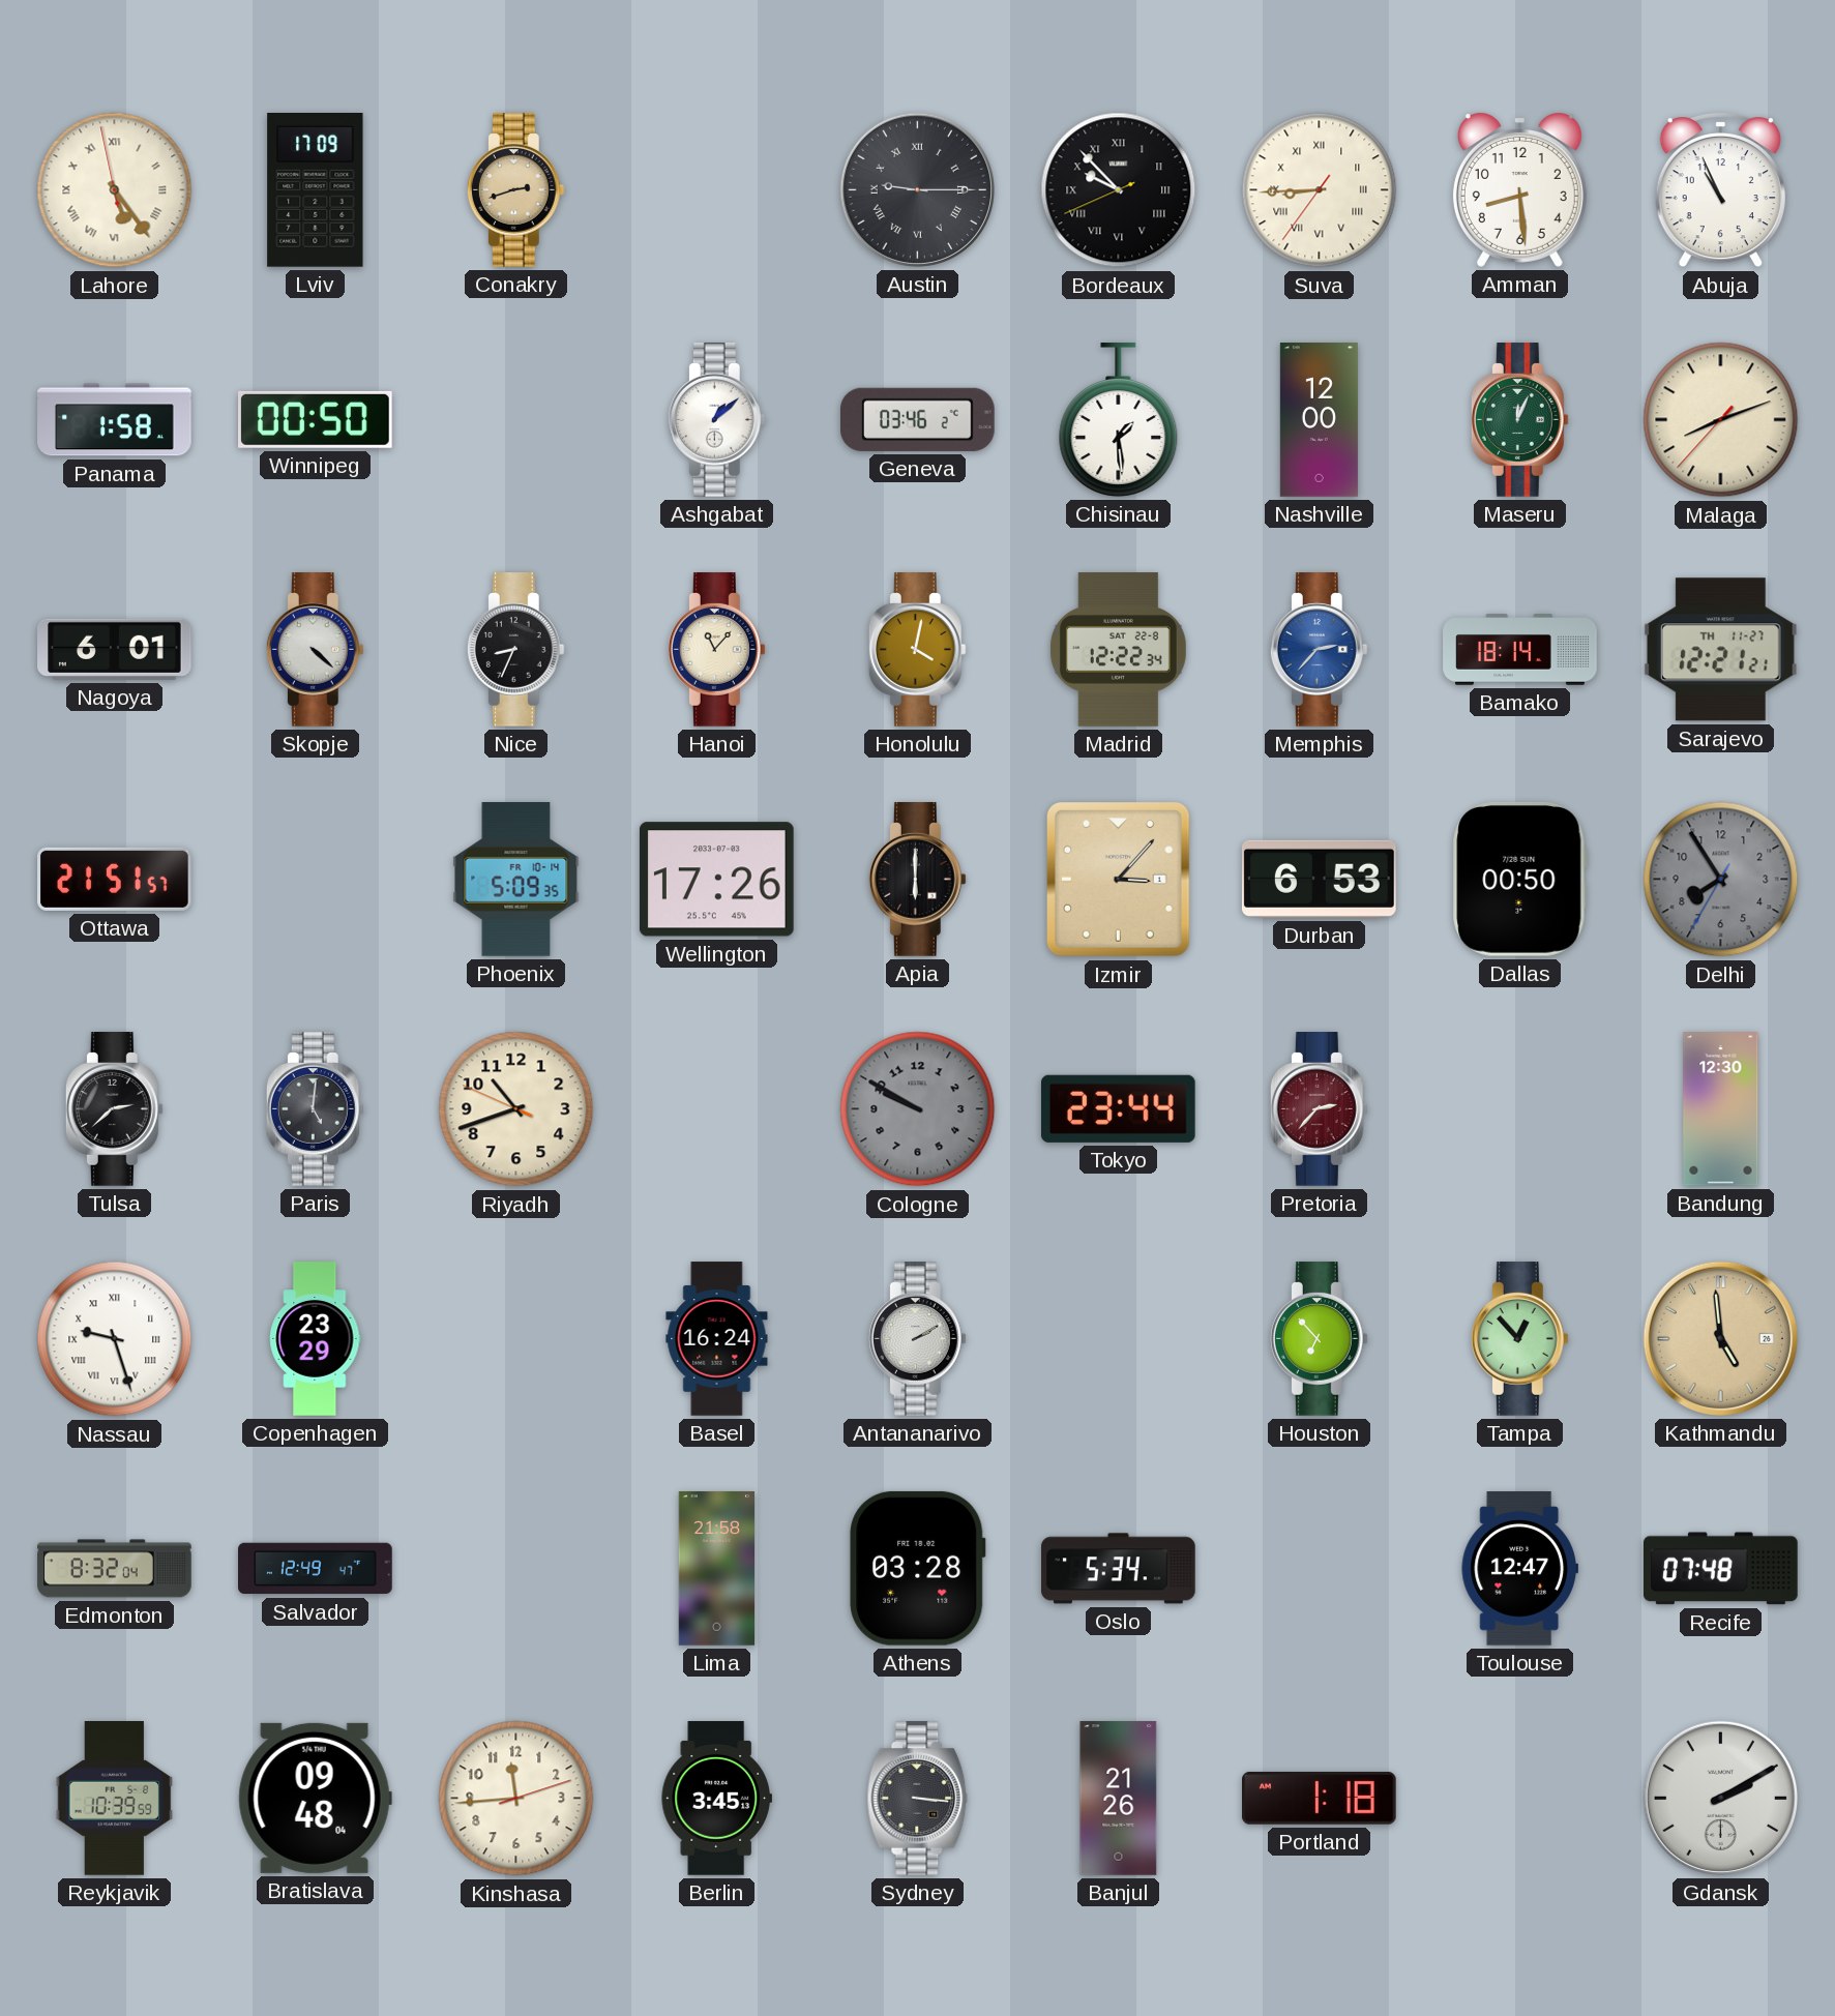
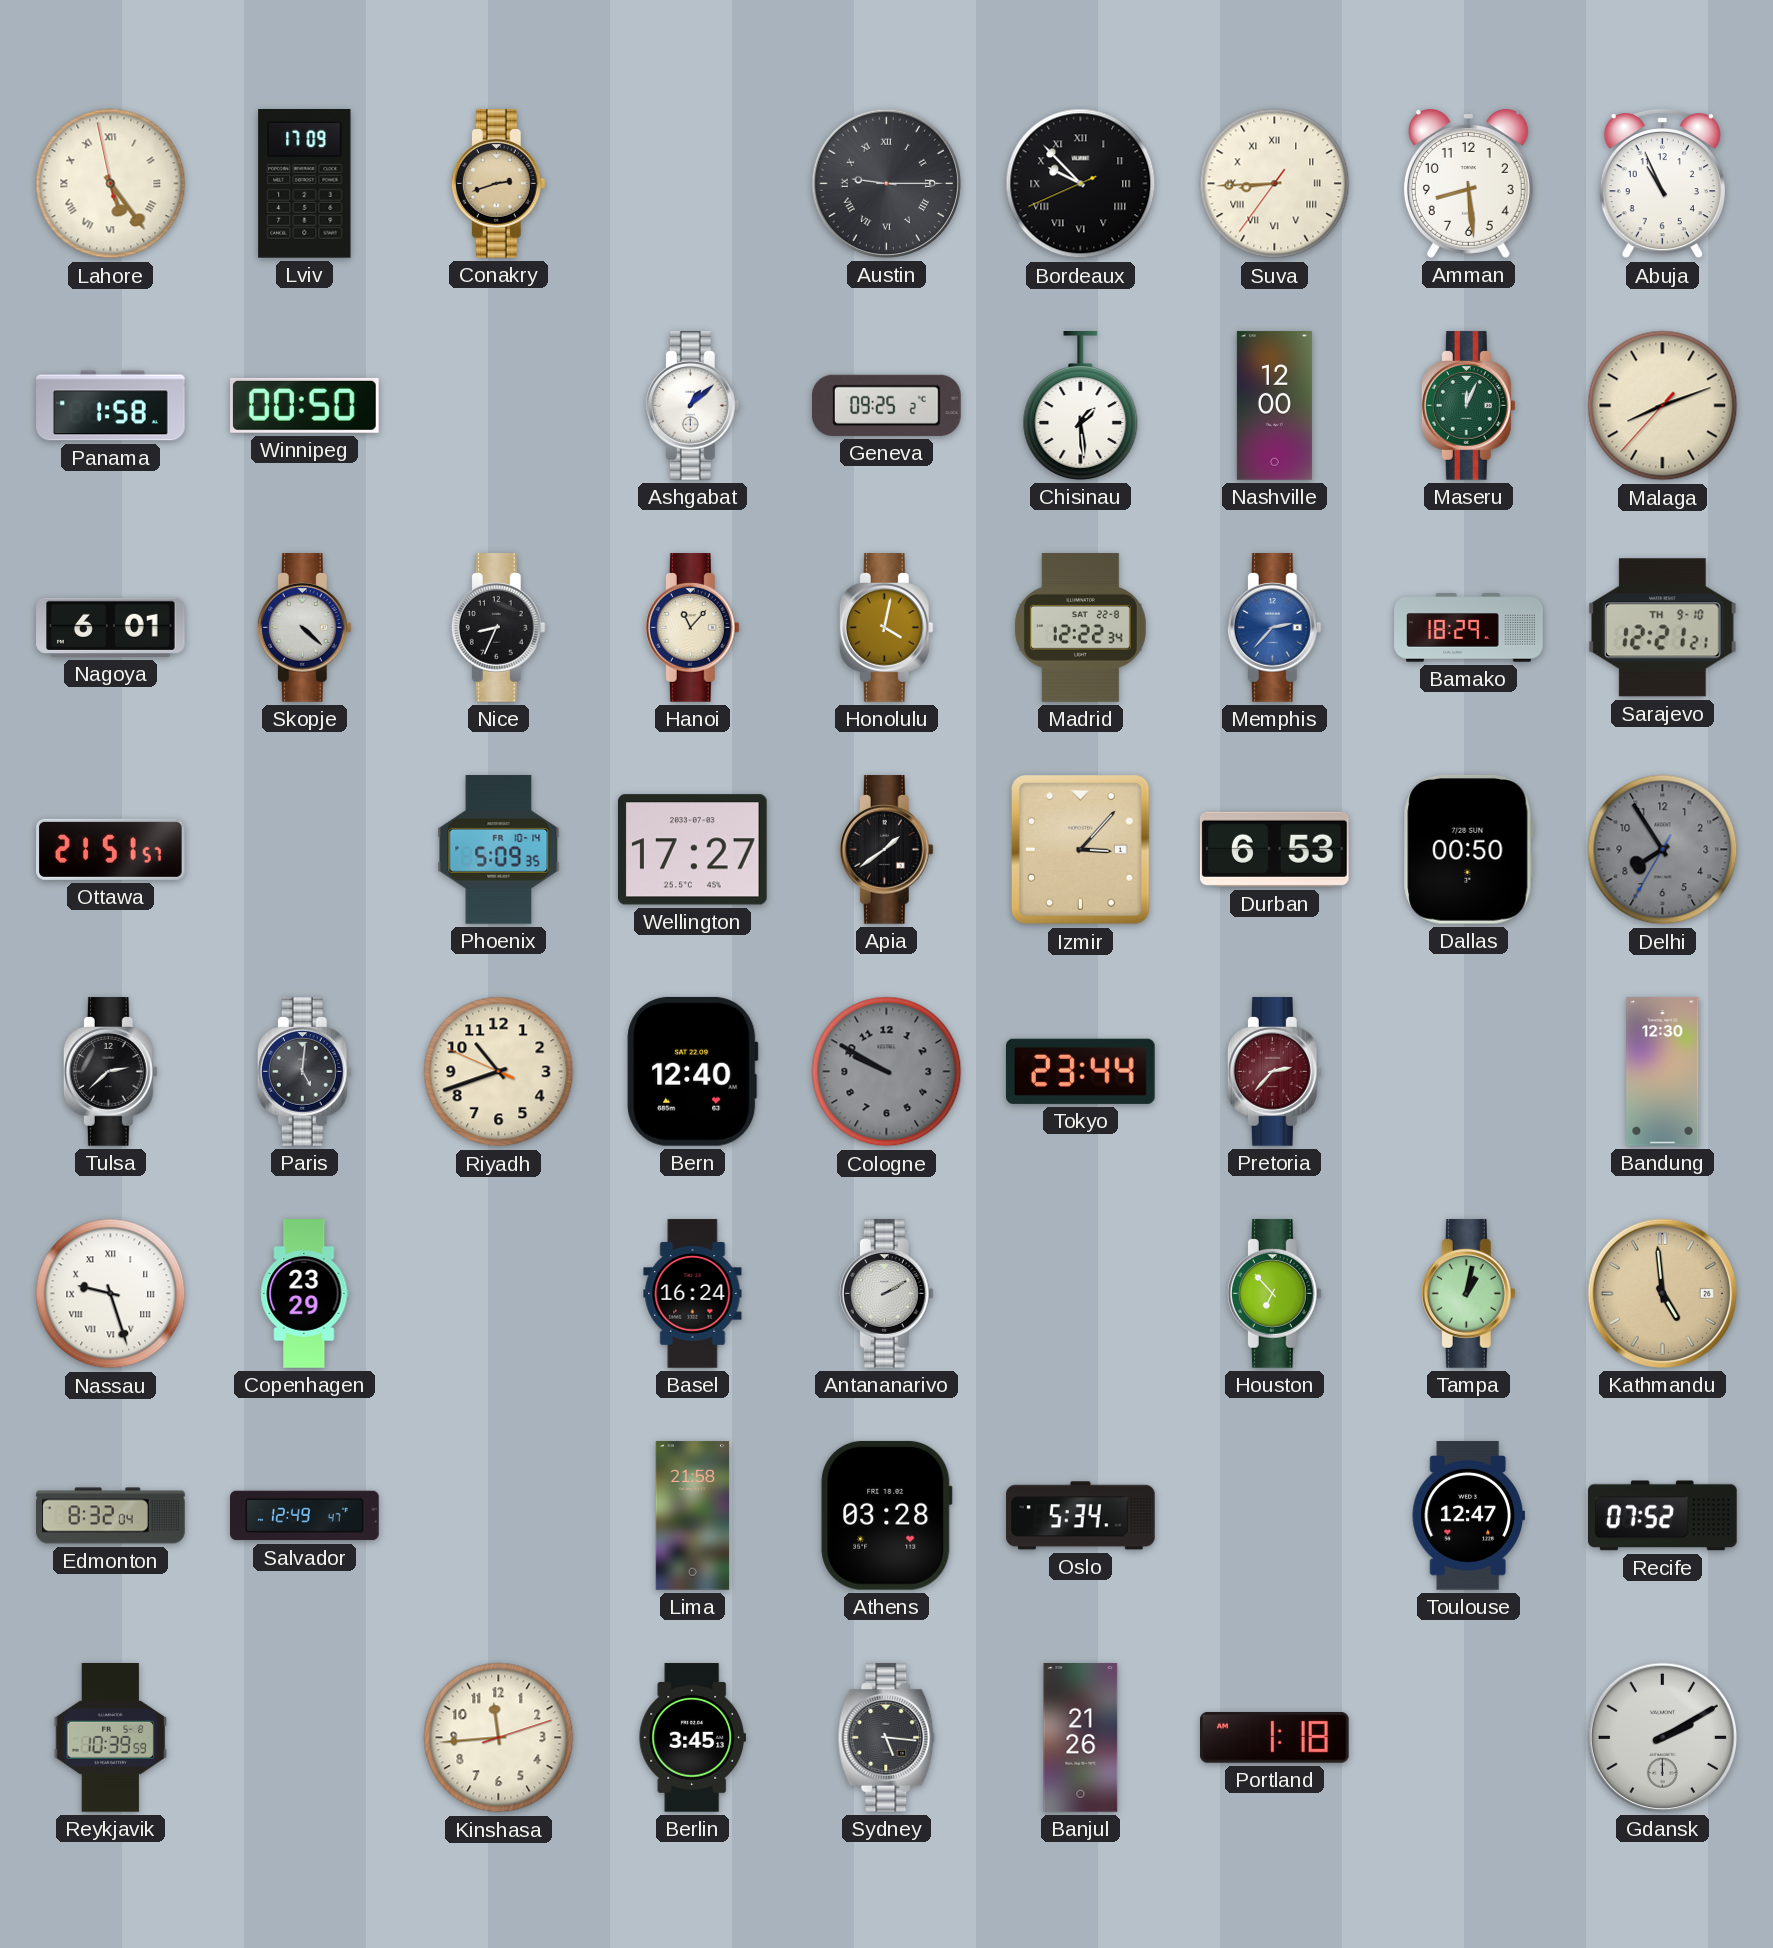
Geneva: 03:46 -> 09:25 (887, 405)
Bamako: 18:14 -> 18:29 (1469, 628)
Sarajevo date: TH 11-27 -> TH 9-10 (1662, 628)
Wellington: 17:26 -> 17:27 (692, 850)
Apia: 6:00 -> 1:39 (886, 850)
Bern: none -> 12:40 (693, 1071)
Tampa: 12:53 -> 1:02 (1468, 1294)
Recife: 07:48 -> 07:52 (1663, 1516)
Bratislava: 09:48 -> none (315, 1798)
Sydney: 3:16 -> 5:16 (887, 1738)
